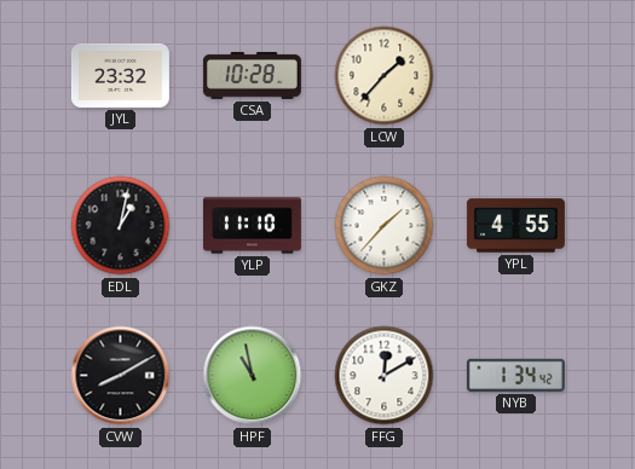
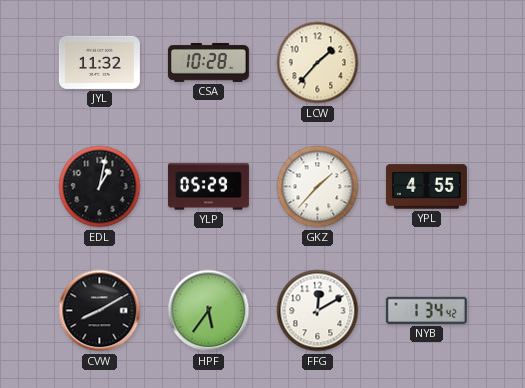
JYL: 23:32 -> 11:32 (99, 62)
YLP: 11:10 -> 05:29 (208, 187)
HPF: 10:58 -> 5:36 (209, 311)
